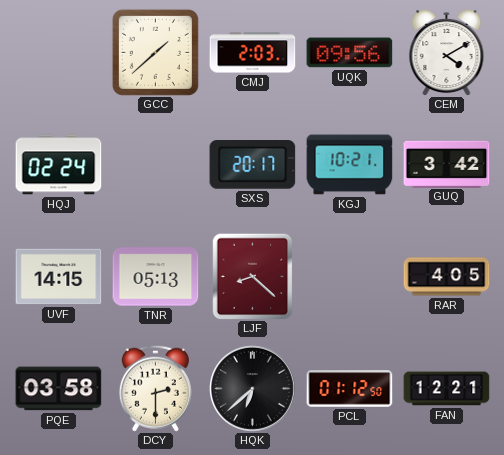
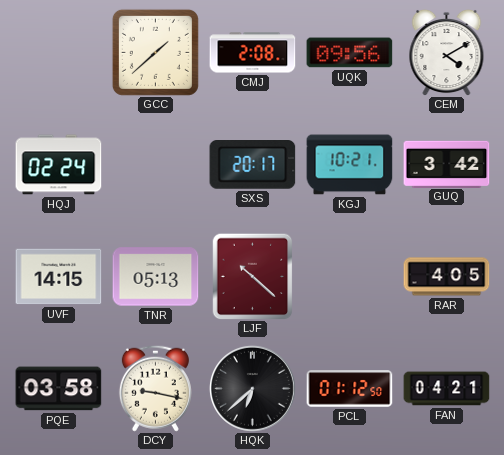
CMJ: 2:03 -> 2:08 (253, 53)
LJF: 8:22 -> 10:22 (253, 276)
DCY: 2:30 -> 9:17 (155, 388)
FAN: 12:21 -> 04:21 (447, 389)
